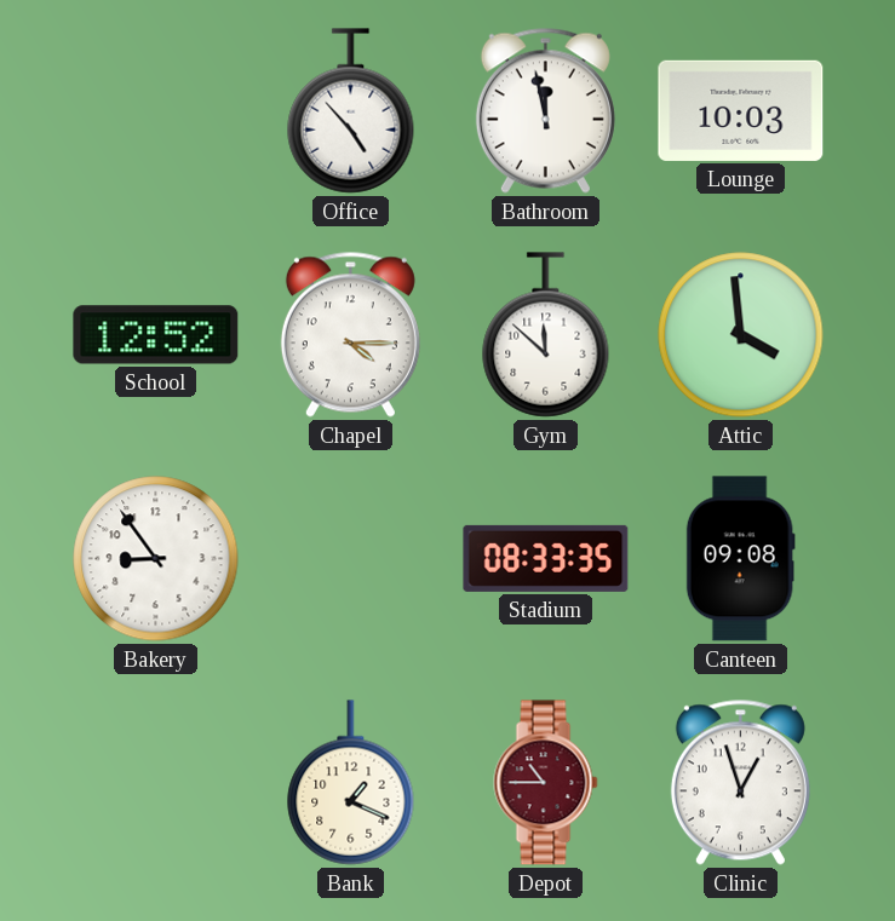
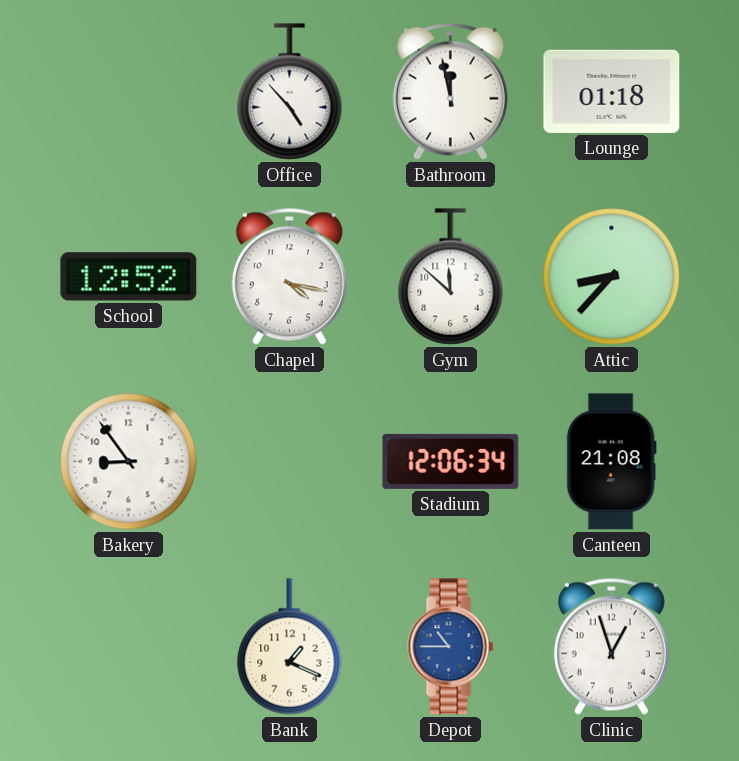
Lounge: 10:03 -> 01:18 (612, 91)
Chapel: 4:15 -> 4:17 (289, 276)
Attic: 3:59 -> 8:37 (612, 277)
Stadium: 08:33 -> 12:06 (451, 461)
Canteen: 09:08 -> 21:08 (611, 462)
Depot dial: burgundy -> blue (451, 647)
